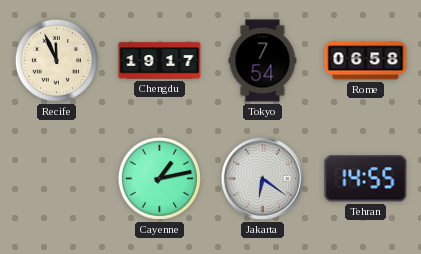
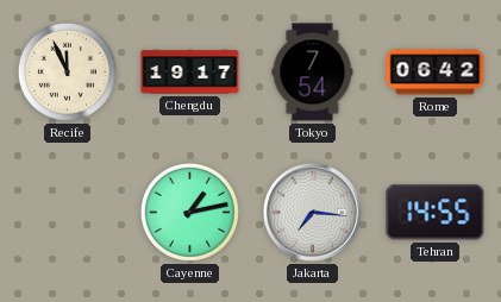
Rome: 06:58 -> 06:42 (436, 73)
Jakarta: 6:21 -> 7:16 (312, 212)
